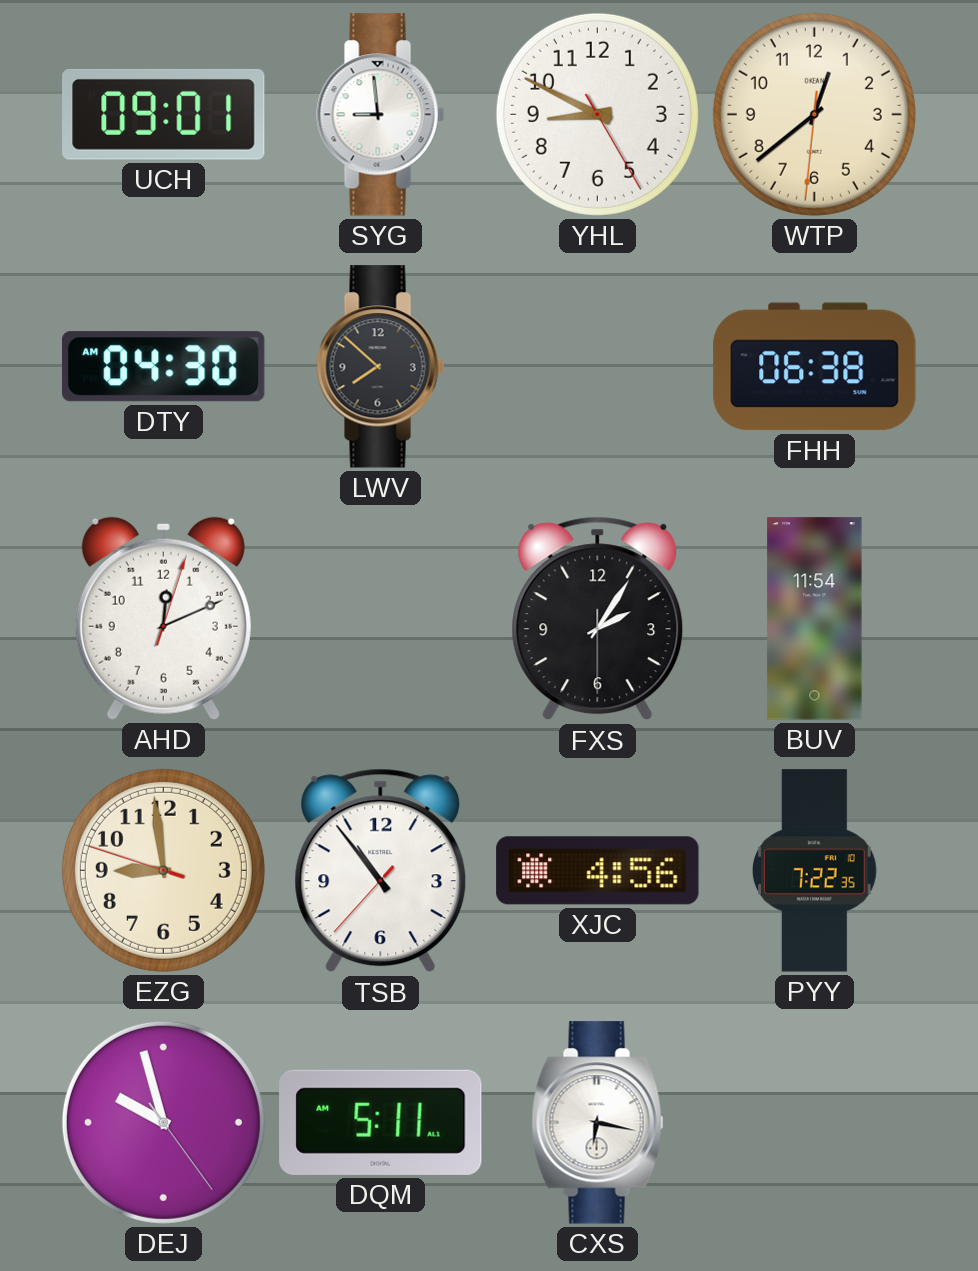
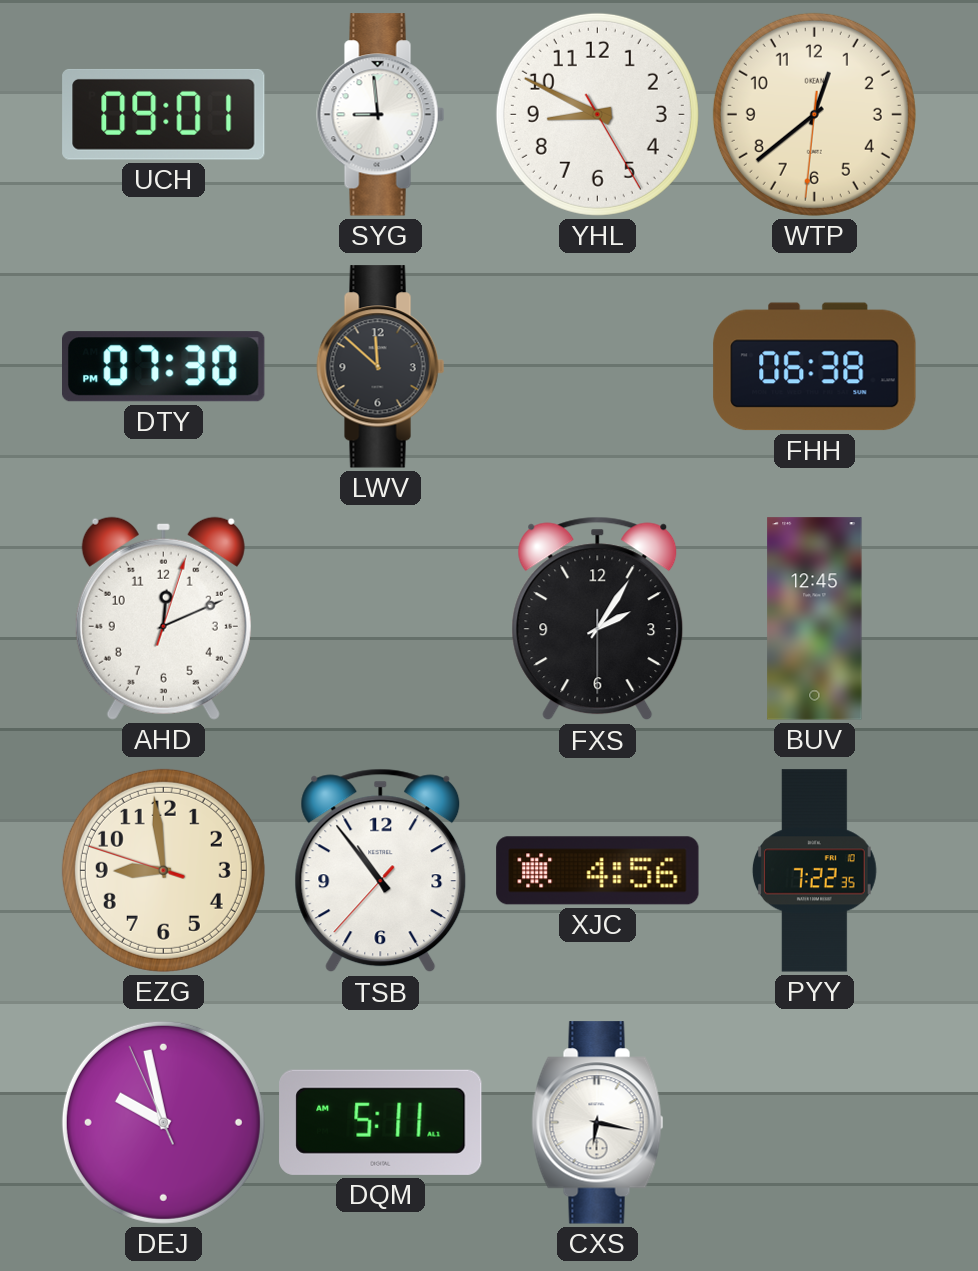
DTY: 04:30 -> 07:30 (164, 367)
LWV: 7:52 -> 11:52 (381, 367)
BUV: 11:54 -> 12:45 (815, 619)
DEJ: 9:57:24 -> 9:57:56 (163, 1122)
